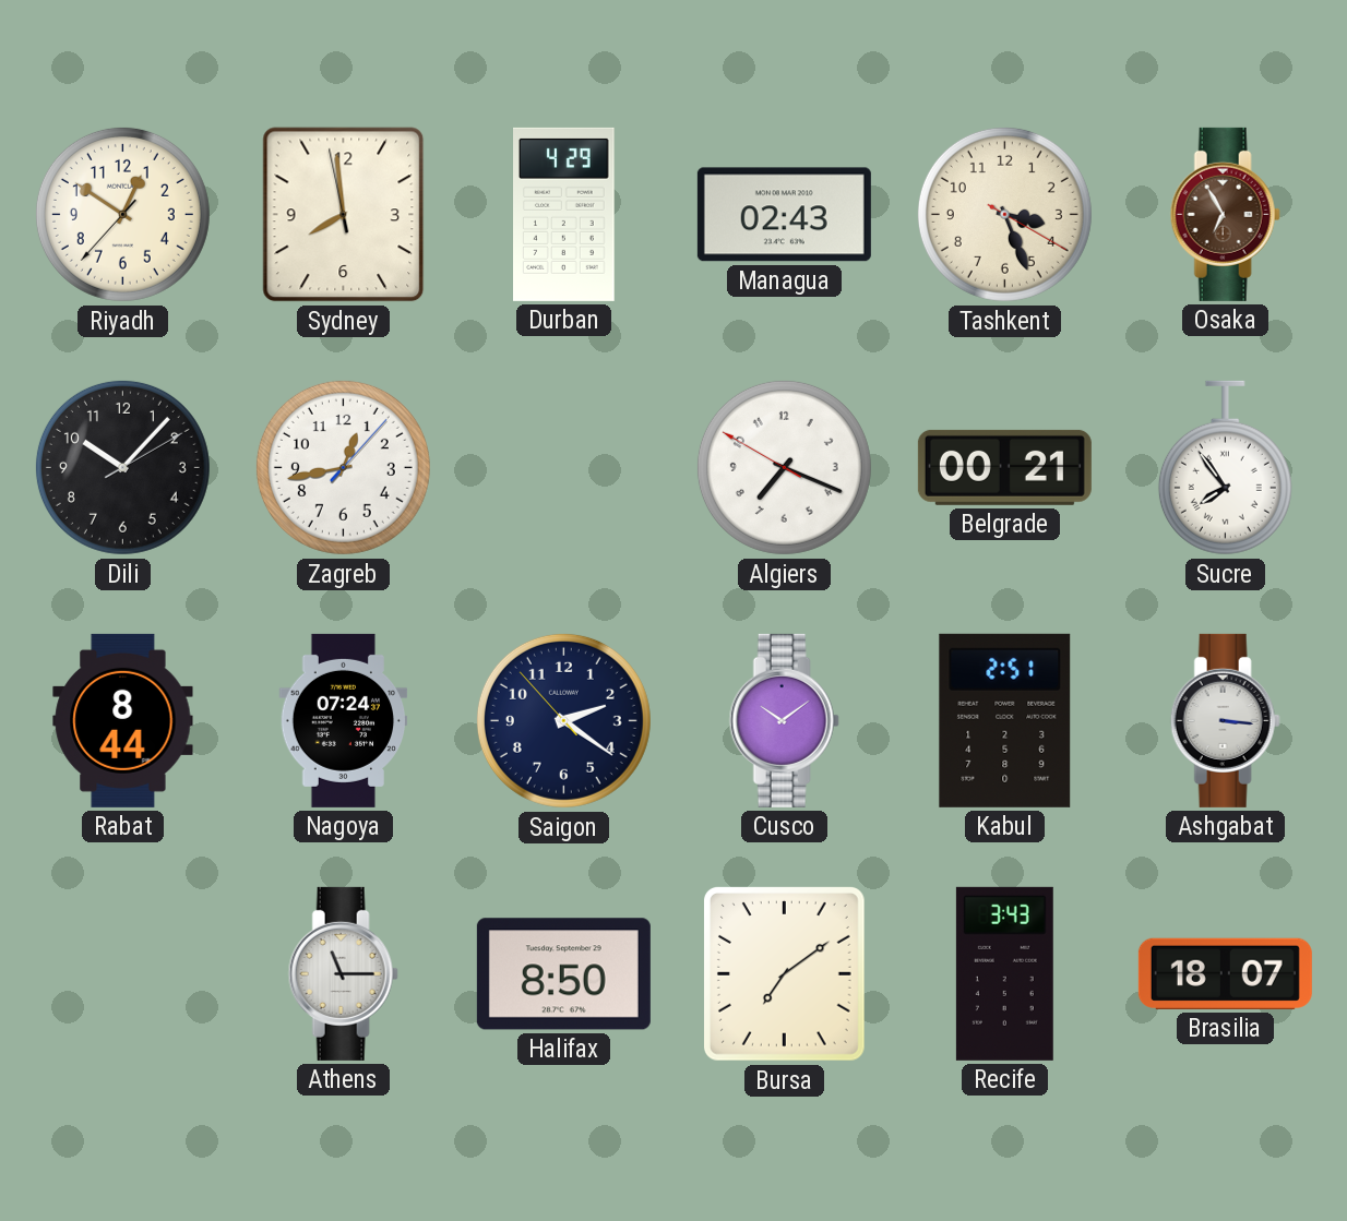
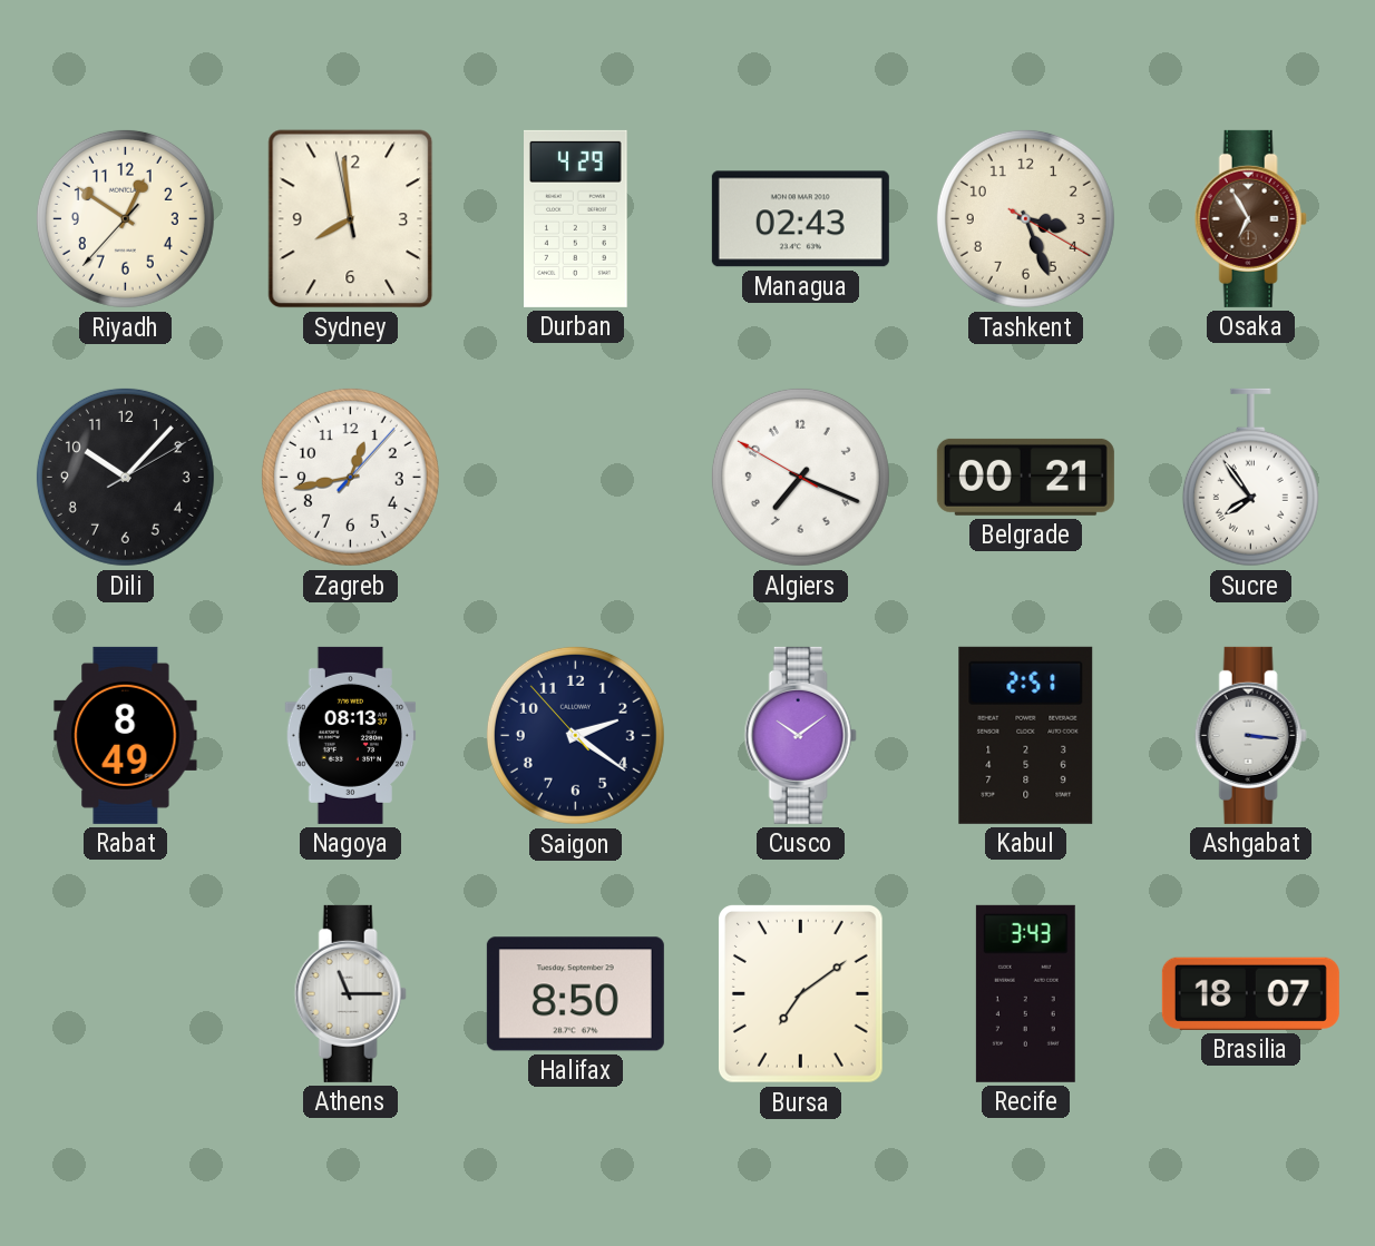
Rabat: 8:44 -> 8:49 (126, 735)
Nagoya: 07:24 -> 08:13 (351, 735)
